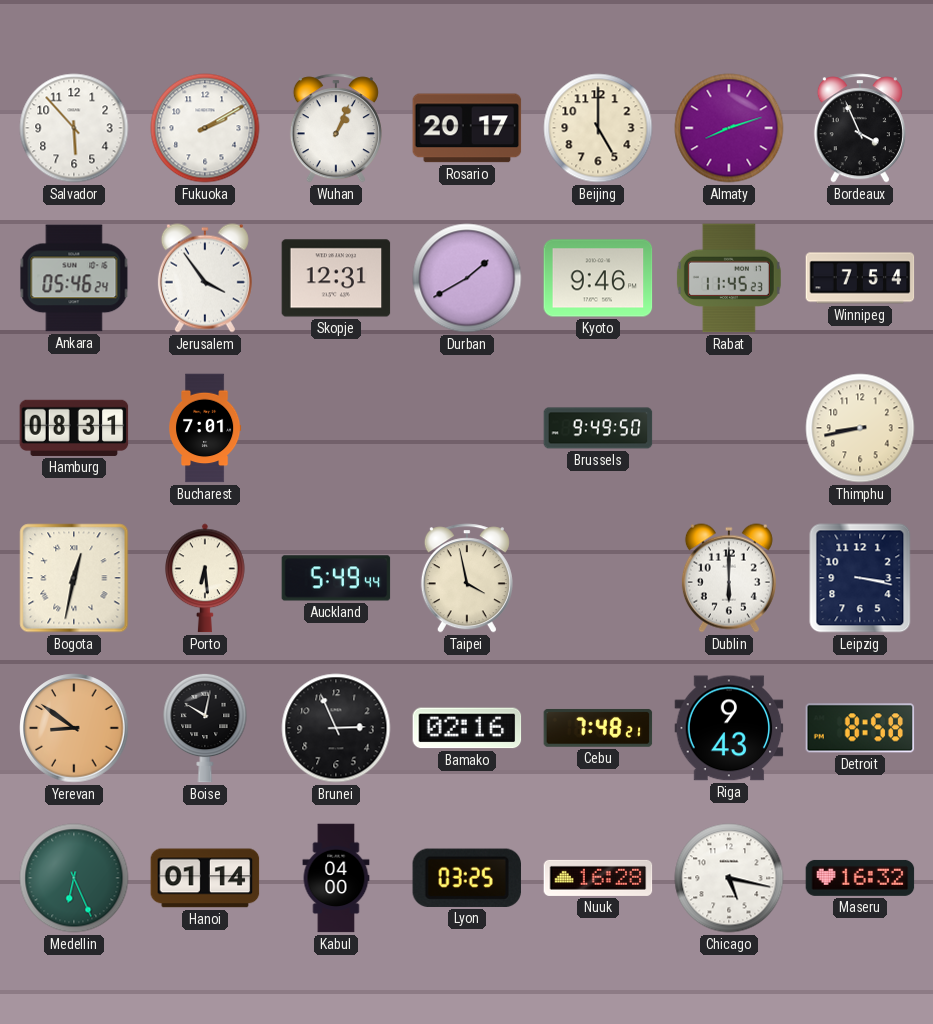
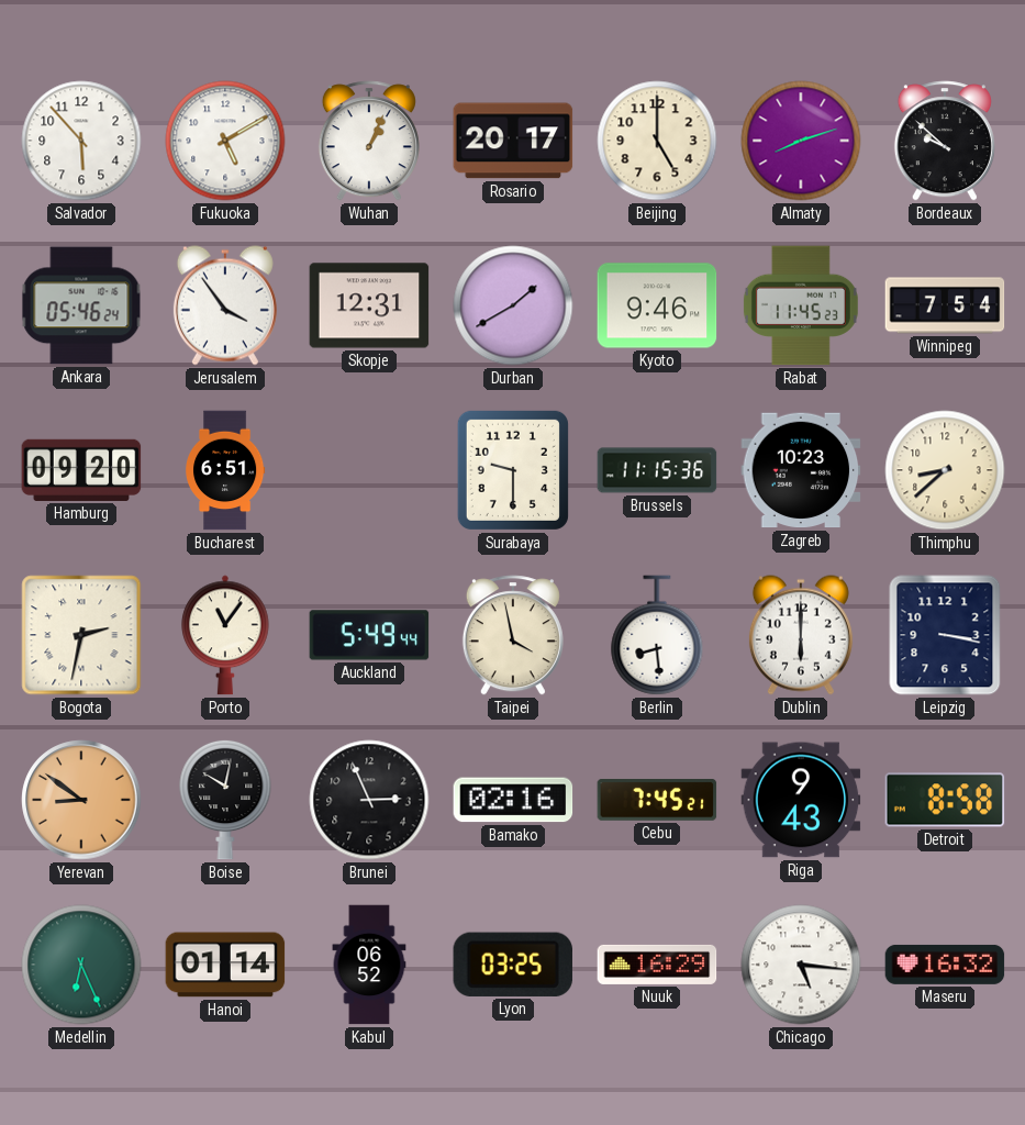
Fukuoka: 2:10 -> 5:10 (225, 141)
Bordeaux: 3:56 -> 9:52 (945, 141)
Hamburg: 08:31 -> 09:20 (81, 470)
Bucharest: 7:01 -> 6:51 (226, 470)
Surabaya: none -> 9:30 (513, 470)
Brussels: 9:49 -> 11:15 (657, 470)
Zagreb: none -> 10:23 (801, 470)
Thimphu: 8:43 -> 8:38 (945, 470)
Bogota: 12:32 -> 2:32 (81, 635)
Porto: 6:29 -> 11:06 (226, 635)
Berlin: none -> 8:29 (657, 635)
Cebu: 7:48 -> 7:45 (657, 800)
Kabul: 04:00 -> 06:52 (369, 965)
Nuuk: 16:28 -> 16:29 (657, 965)
Chicago: 5:17 -> 5:16 (801, 965)
